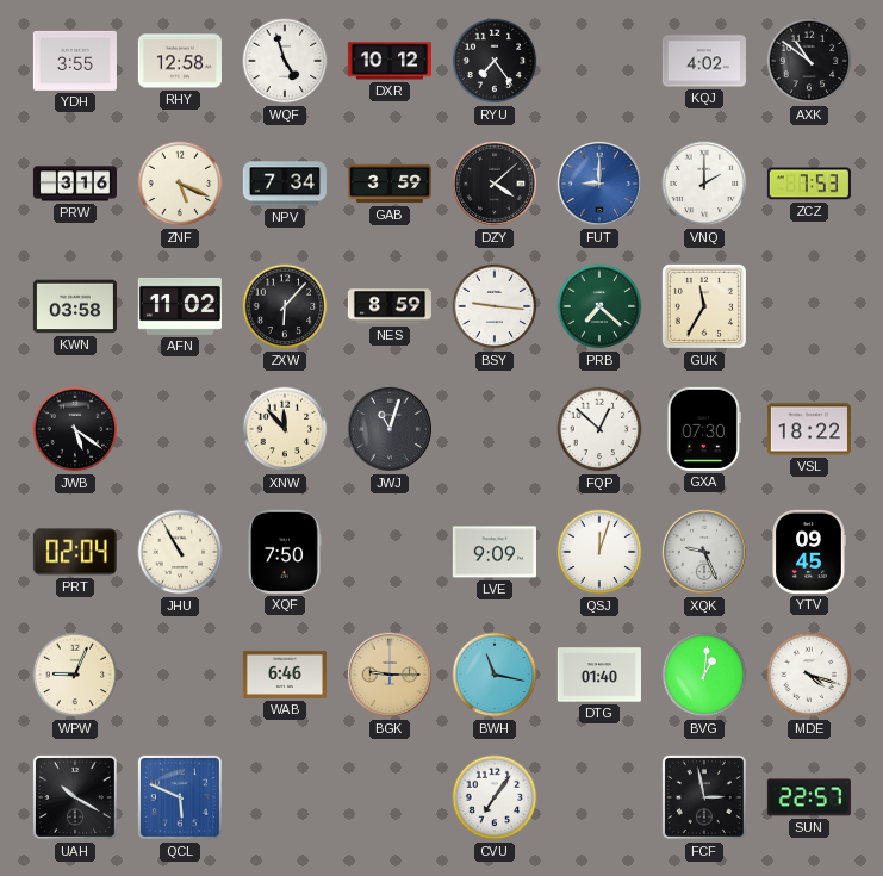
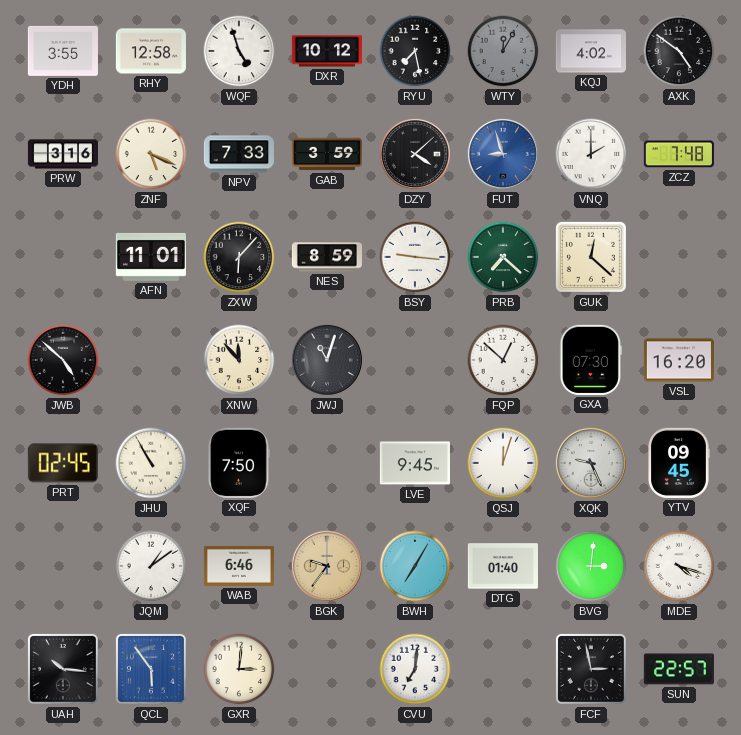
RYU: 7:24 -> 7:28 (415, 51)
WTY: none -> 12:05 (503, 51)
AXK: 10:51 -> 4:51 (679, 51)
NPV: 7:34 -> 7:33 (239, 154)
FUT: 9:00 -> 8:57 (503, 154)
ZCZ: 7:53 -> 7:48 (679, 154)
KWN: 03:58 -> none (75, 306)
AFN: 11:02 -> 11:01 (151, 257)
GUK: 11:35 -> 12:22 (591, 257)
JWB: 5:21 -> 4:52 (63, 360)
VSL: 18:22 -> 16:20 (679, 360)
PRT: 02:04 -> 02:45 (63, 463)
LVE: 9:09 -> 9:45 (415, 463)
WPW: 9:04 -> none (75, 675)
JQM: none -> 1:09 (151, 566)
BGK: 9:15 -> 9:36 (327, 566)
BWH: 11:17 -> 7:05 (415, 566)
BVG: 1:01 -> 3:01 (591, 566)
UAH: 10:20 -> 10:16 (63, 669)
QCL: 5:49 -> 5:54 (151, 669)
GXR: none -> 3:01 (239, 669)
CVU: 7:06 -> 7:01 (415, 669)
